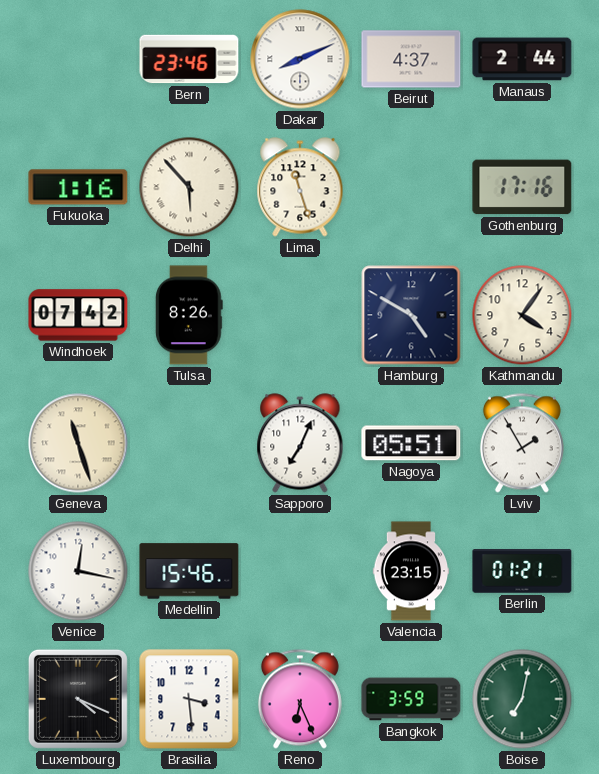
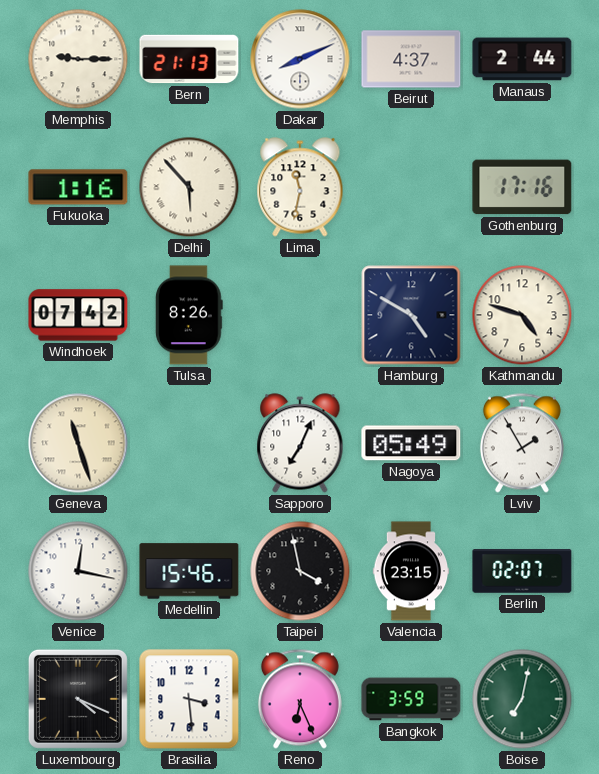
Memphis: none -> 9:15 (78, 59)
Bern: 23:46 -> 21:13 (189, 59)
Lima: 11:27 -> 11:32 (300, 187)
Kathmandu: 4:06 -> 4:48 (522, 315)
Nagoya: 05:51 -> 05:49 (411, 443)
Taipei: none -> 3:58 (300, 571)
Berlin: 01:21 -> 02:07 (522, 571)
